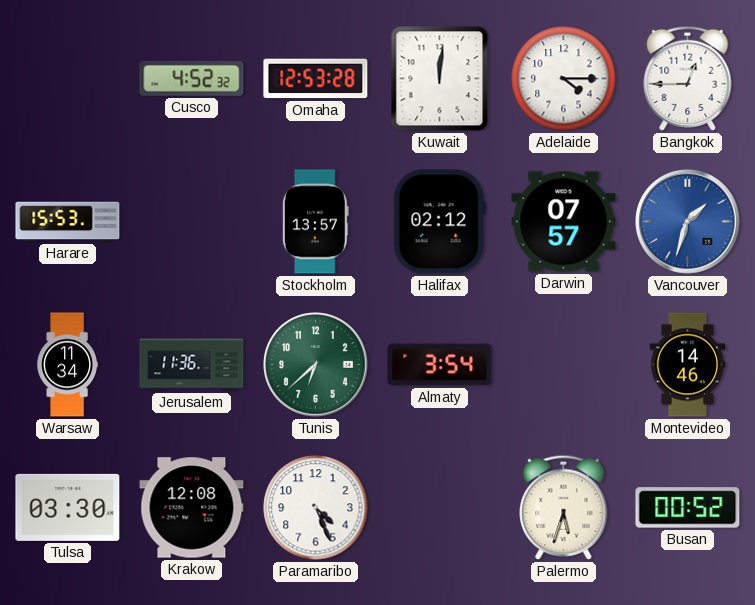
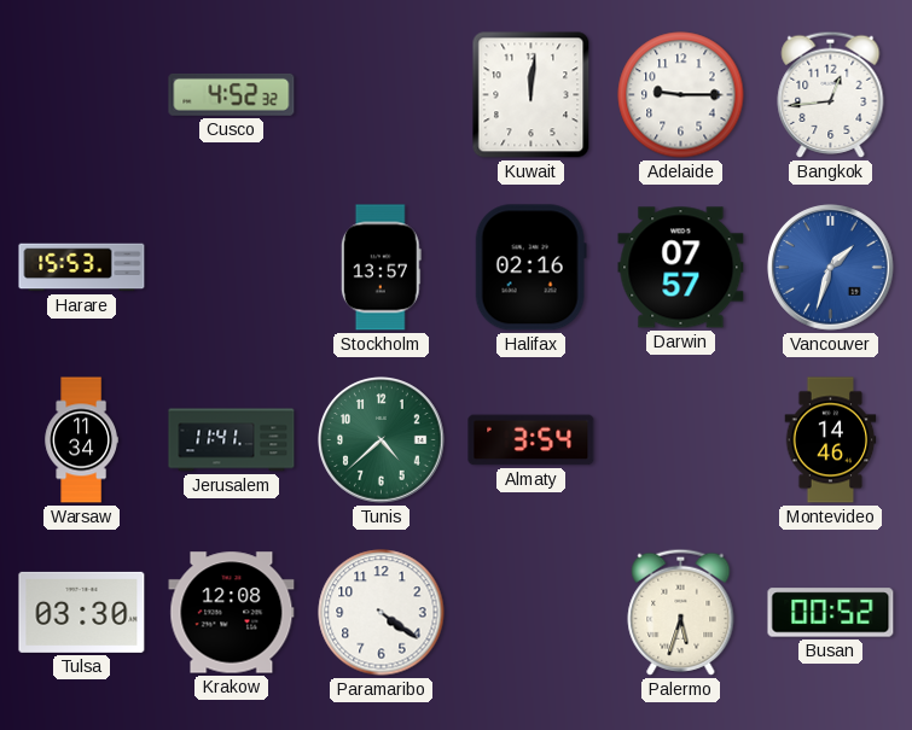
Omaha: 12:53 -> none (316, 79)
Adelaide: 4:15 -> 9:15 (681, 95)
Bangkok: 12:45 -> 12:44 (831, 94)
Halifax: 02:12 -> 02:16 (530, 268)
Jerusalem: 11:36 -> 11:41 (232, 440)
Tunis: 6:38 -> 4:38 (382, 440)
Paramaribo: 4:26 -> 4:21 (382, 613)
